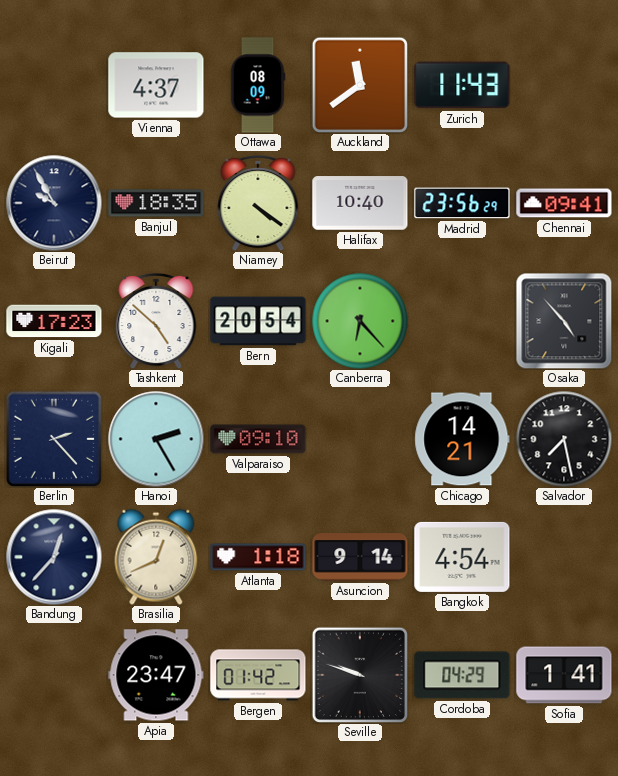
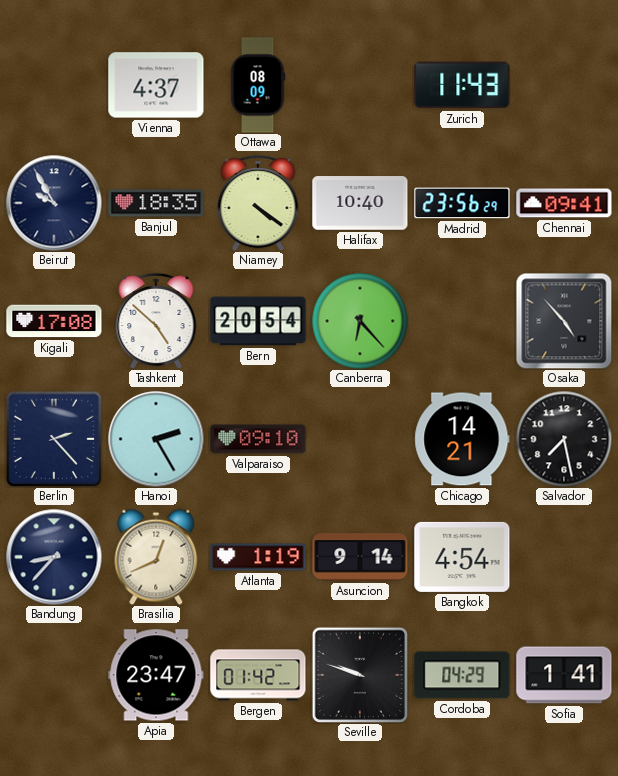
Auckland: 11:39 -> none (359, 84)
Kigali: 17:23 -> 17:08 (54, 321)
Bandung: 12:37 -> 8:37 (54, 557)
Atlanta: 1:18 -> 1:19 (258, 557)
